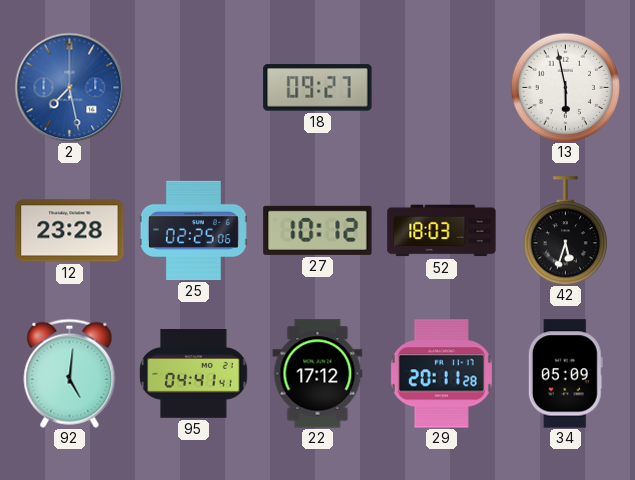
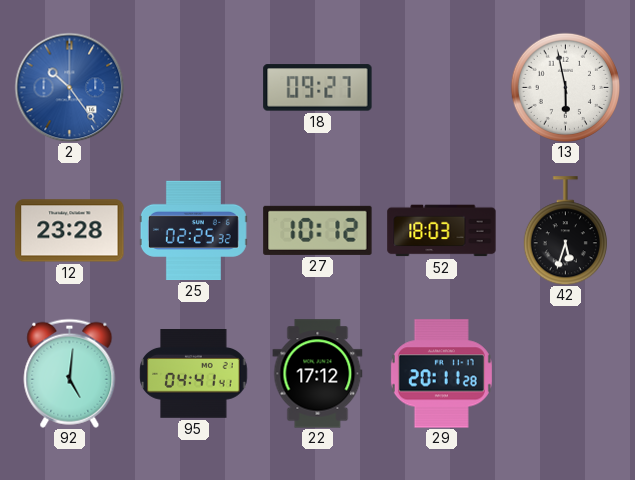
2: 7:28 -> 10:24 (69, 87)
25: 02:25:06 -> 02:25:32 (193, 230)
34: 05:09 -> none (565, 374)
